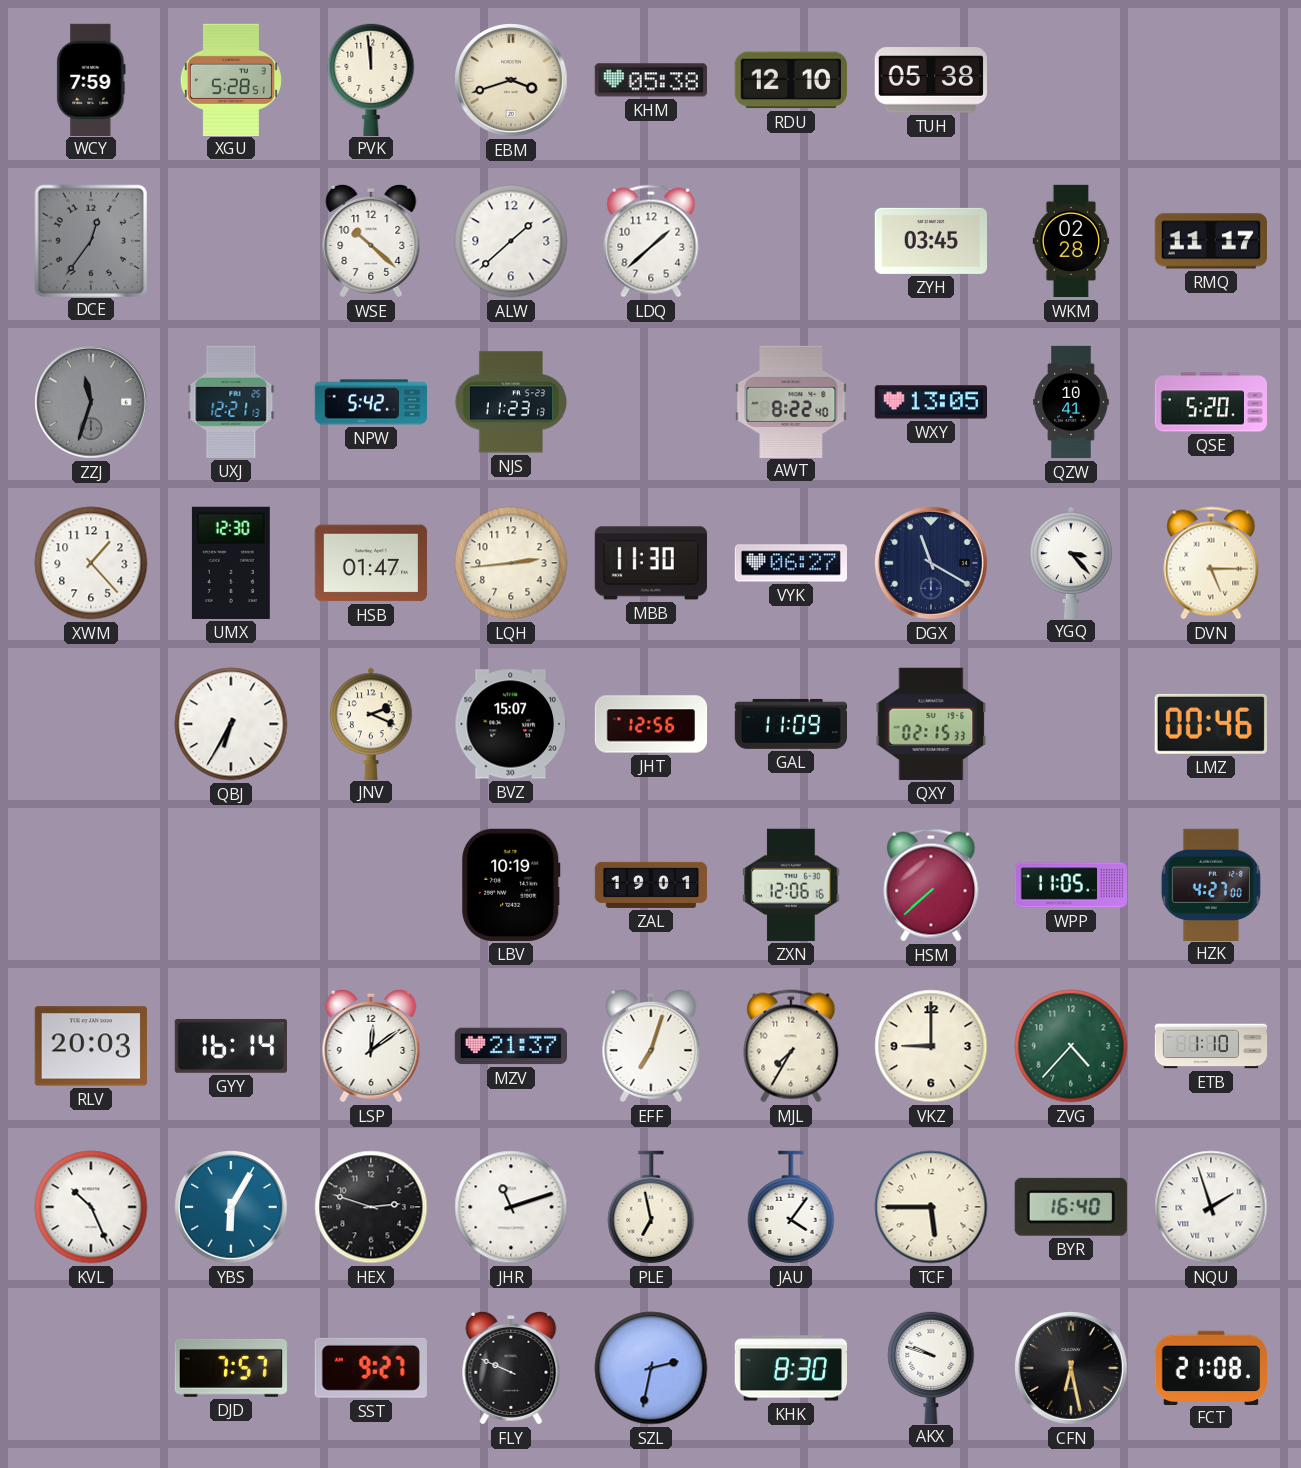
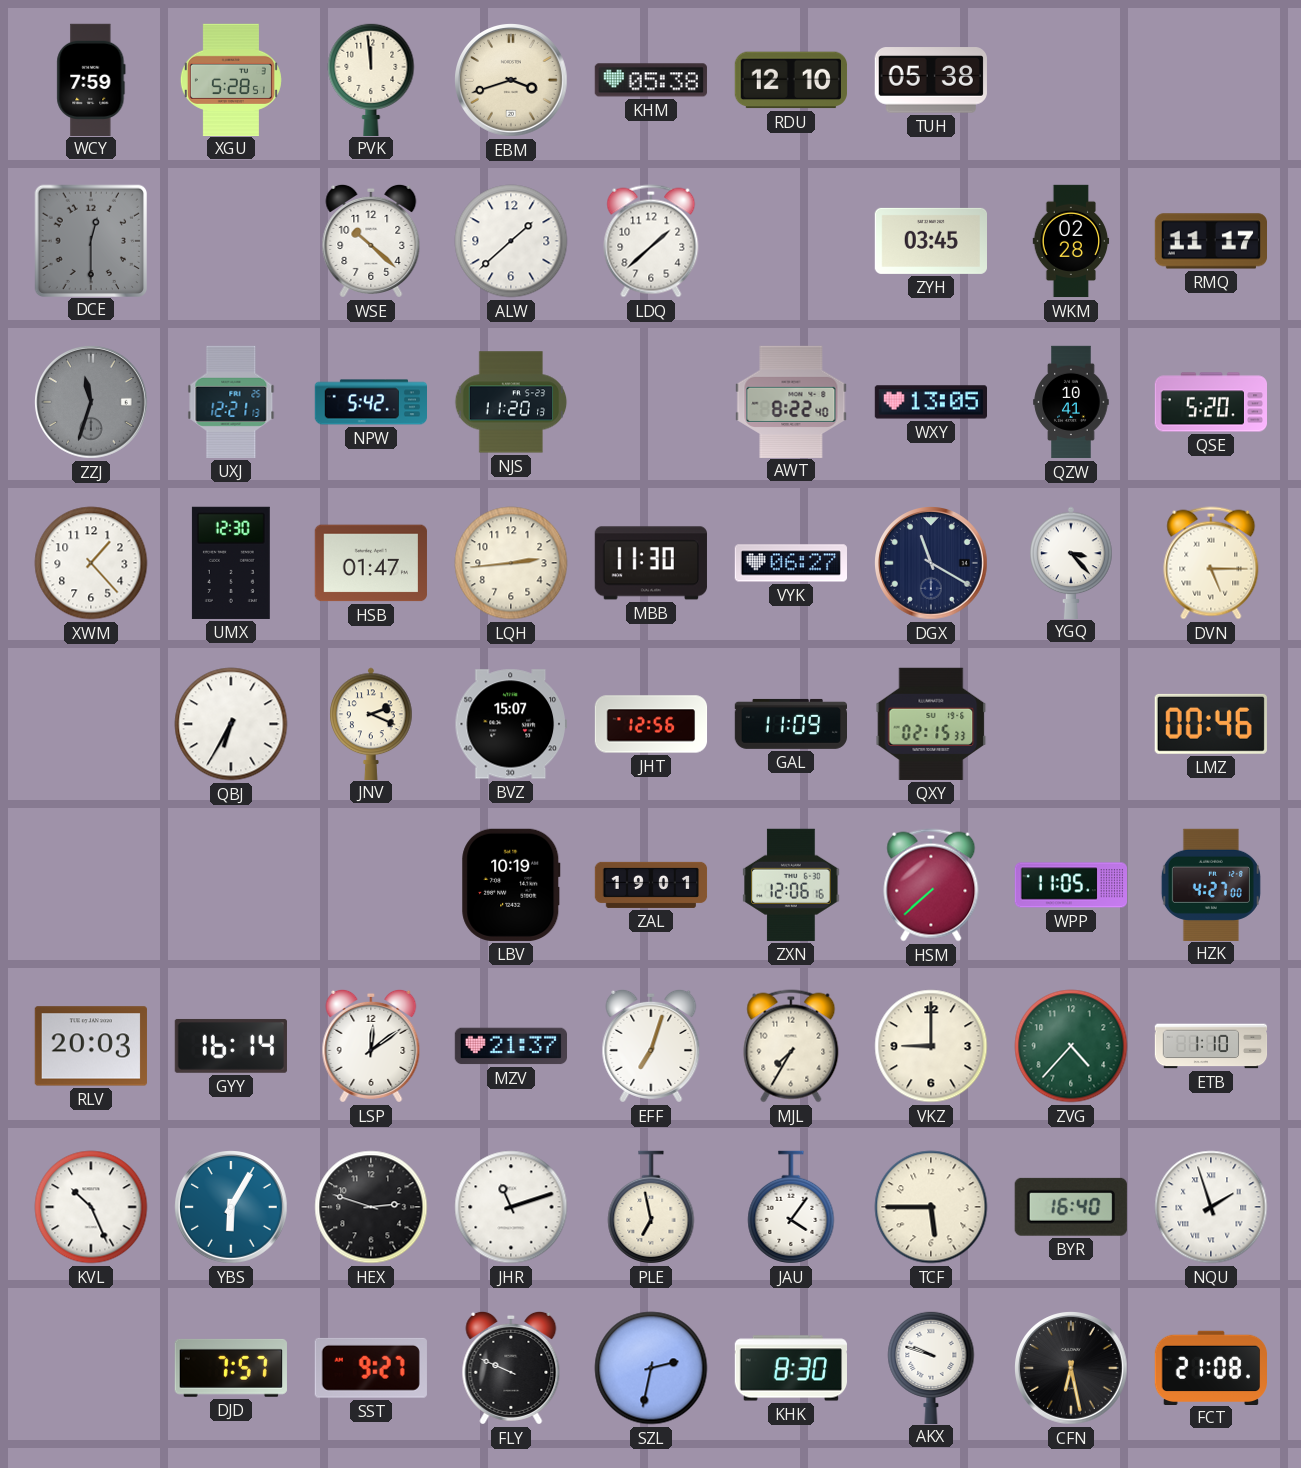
DCE: 12:36 -> 12:30 (90, 240)
NJS: 11:23 -> 11:20 (511, 402)
